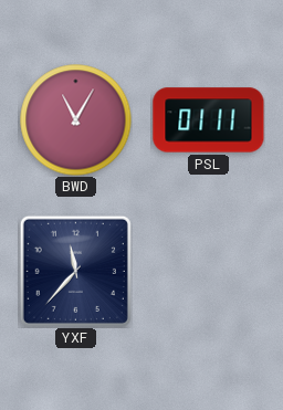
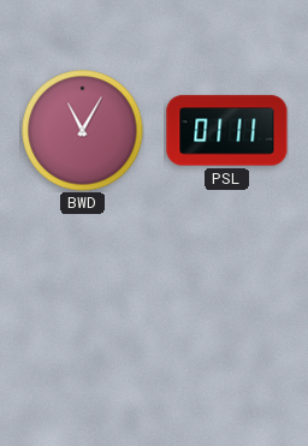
YXF: 11:37 -> none (75, 271)
